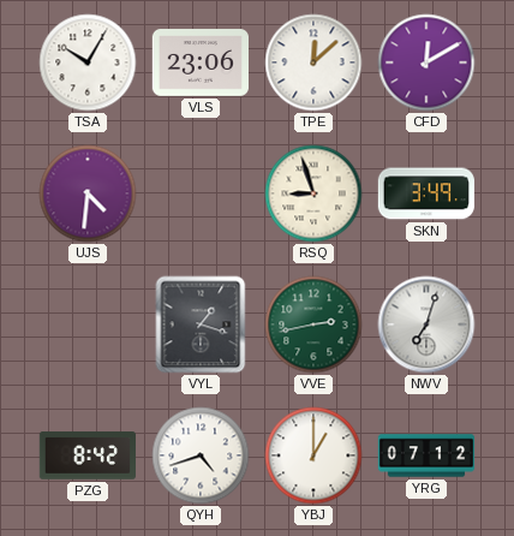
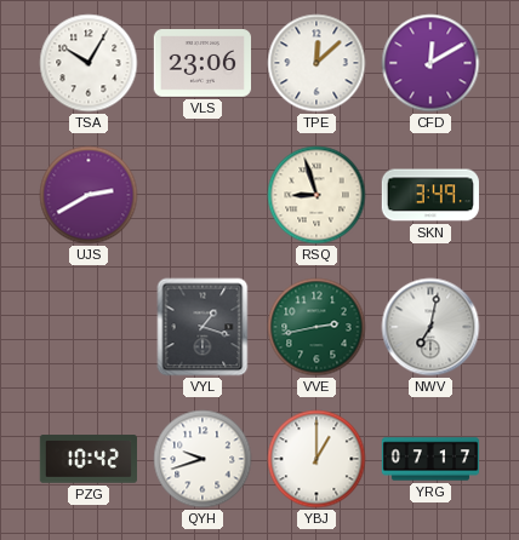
UJS: 4:31 -> 2:40 (89, 195)
NWV: 7:03 -> 7:02 (430, 327)
PZG: 8:42 -> 10:42 (87, 459)
QYH: 4:42 -> 9:42 (203, 459)
YRG: 07:12 -> 07:17 (430, 459)
